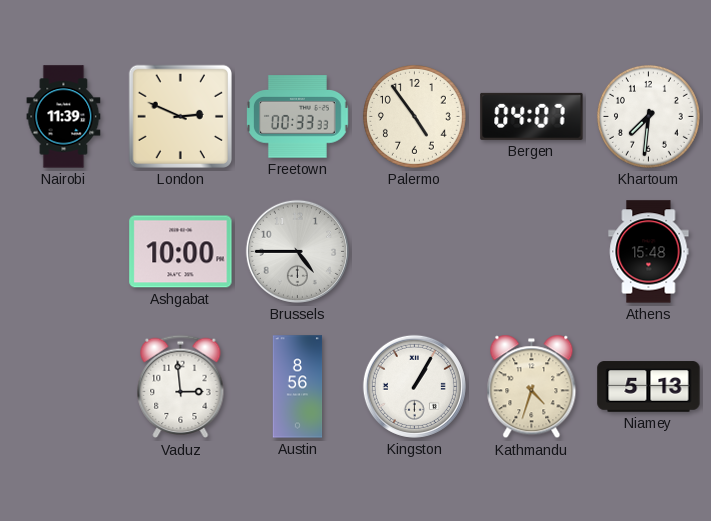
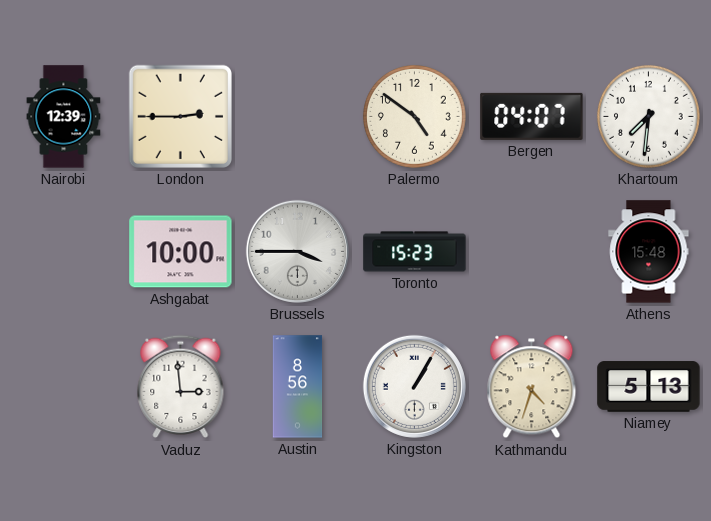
Nairobi: 11:39 -> 12:39 (64, 117)
London: 2:49 -> 2:45 (180, 116)
Freetown: 00:33 -> none (298, 117)
Palermo: 4:54 -> 4:51 (415, 117)
Brussels: 4:45 -> 3:45 (297, 251)
Toronto: none -> 15:23 (415, 252)
